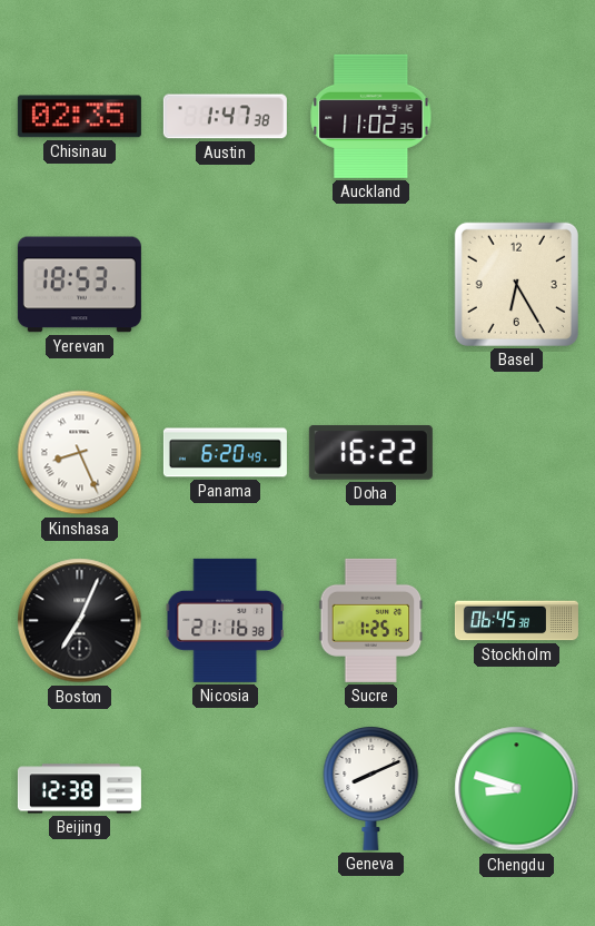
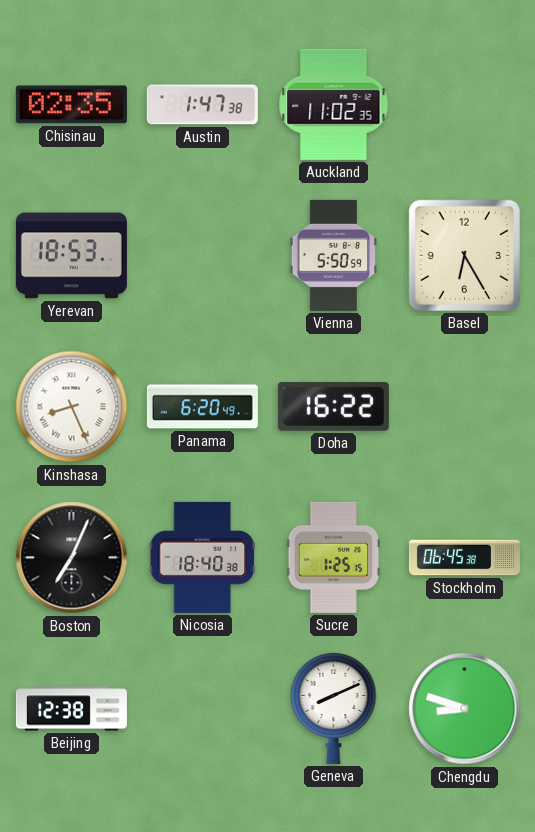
Vienna: none -> 5:50 (334, 255)
Nicosia: 21:16 -> 18:40 (202, 557)
